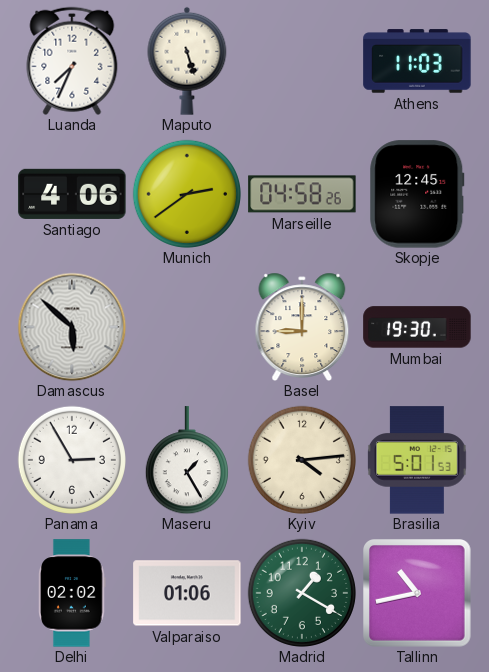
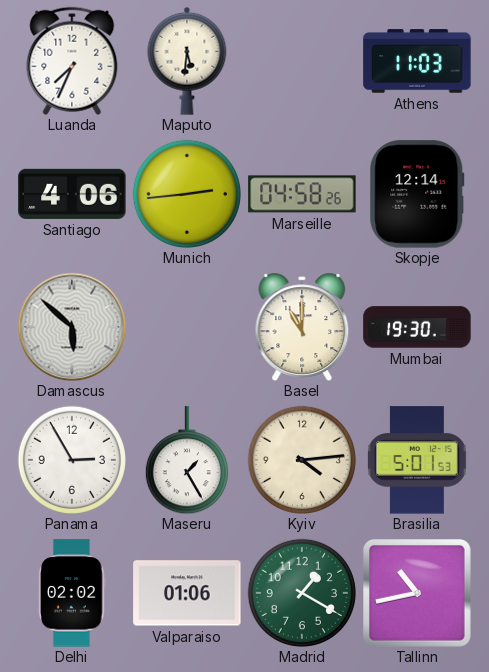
Maputo: 5:27 -> 5:31 (187, 61)
Munich: 2:39 -> 2:44 (187, 194)
Skopje: 12:45 -> 12:14 (417, 194)
Basel: 9:00 -> 11:00 (302, 326)
